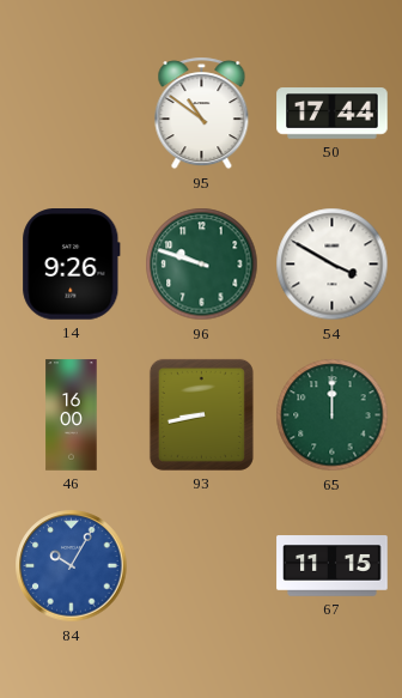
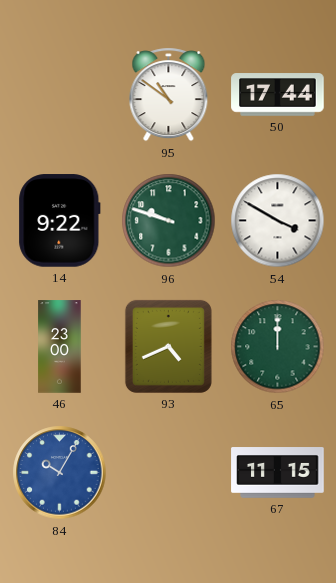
14: 9:26 -> 9:22 (60, 221)
46: 16:00 -> 23:00 (60, 347)
93: 8:43 -> 4:41 (168, 346)
